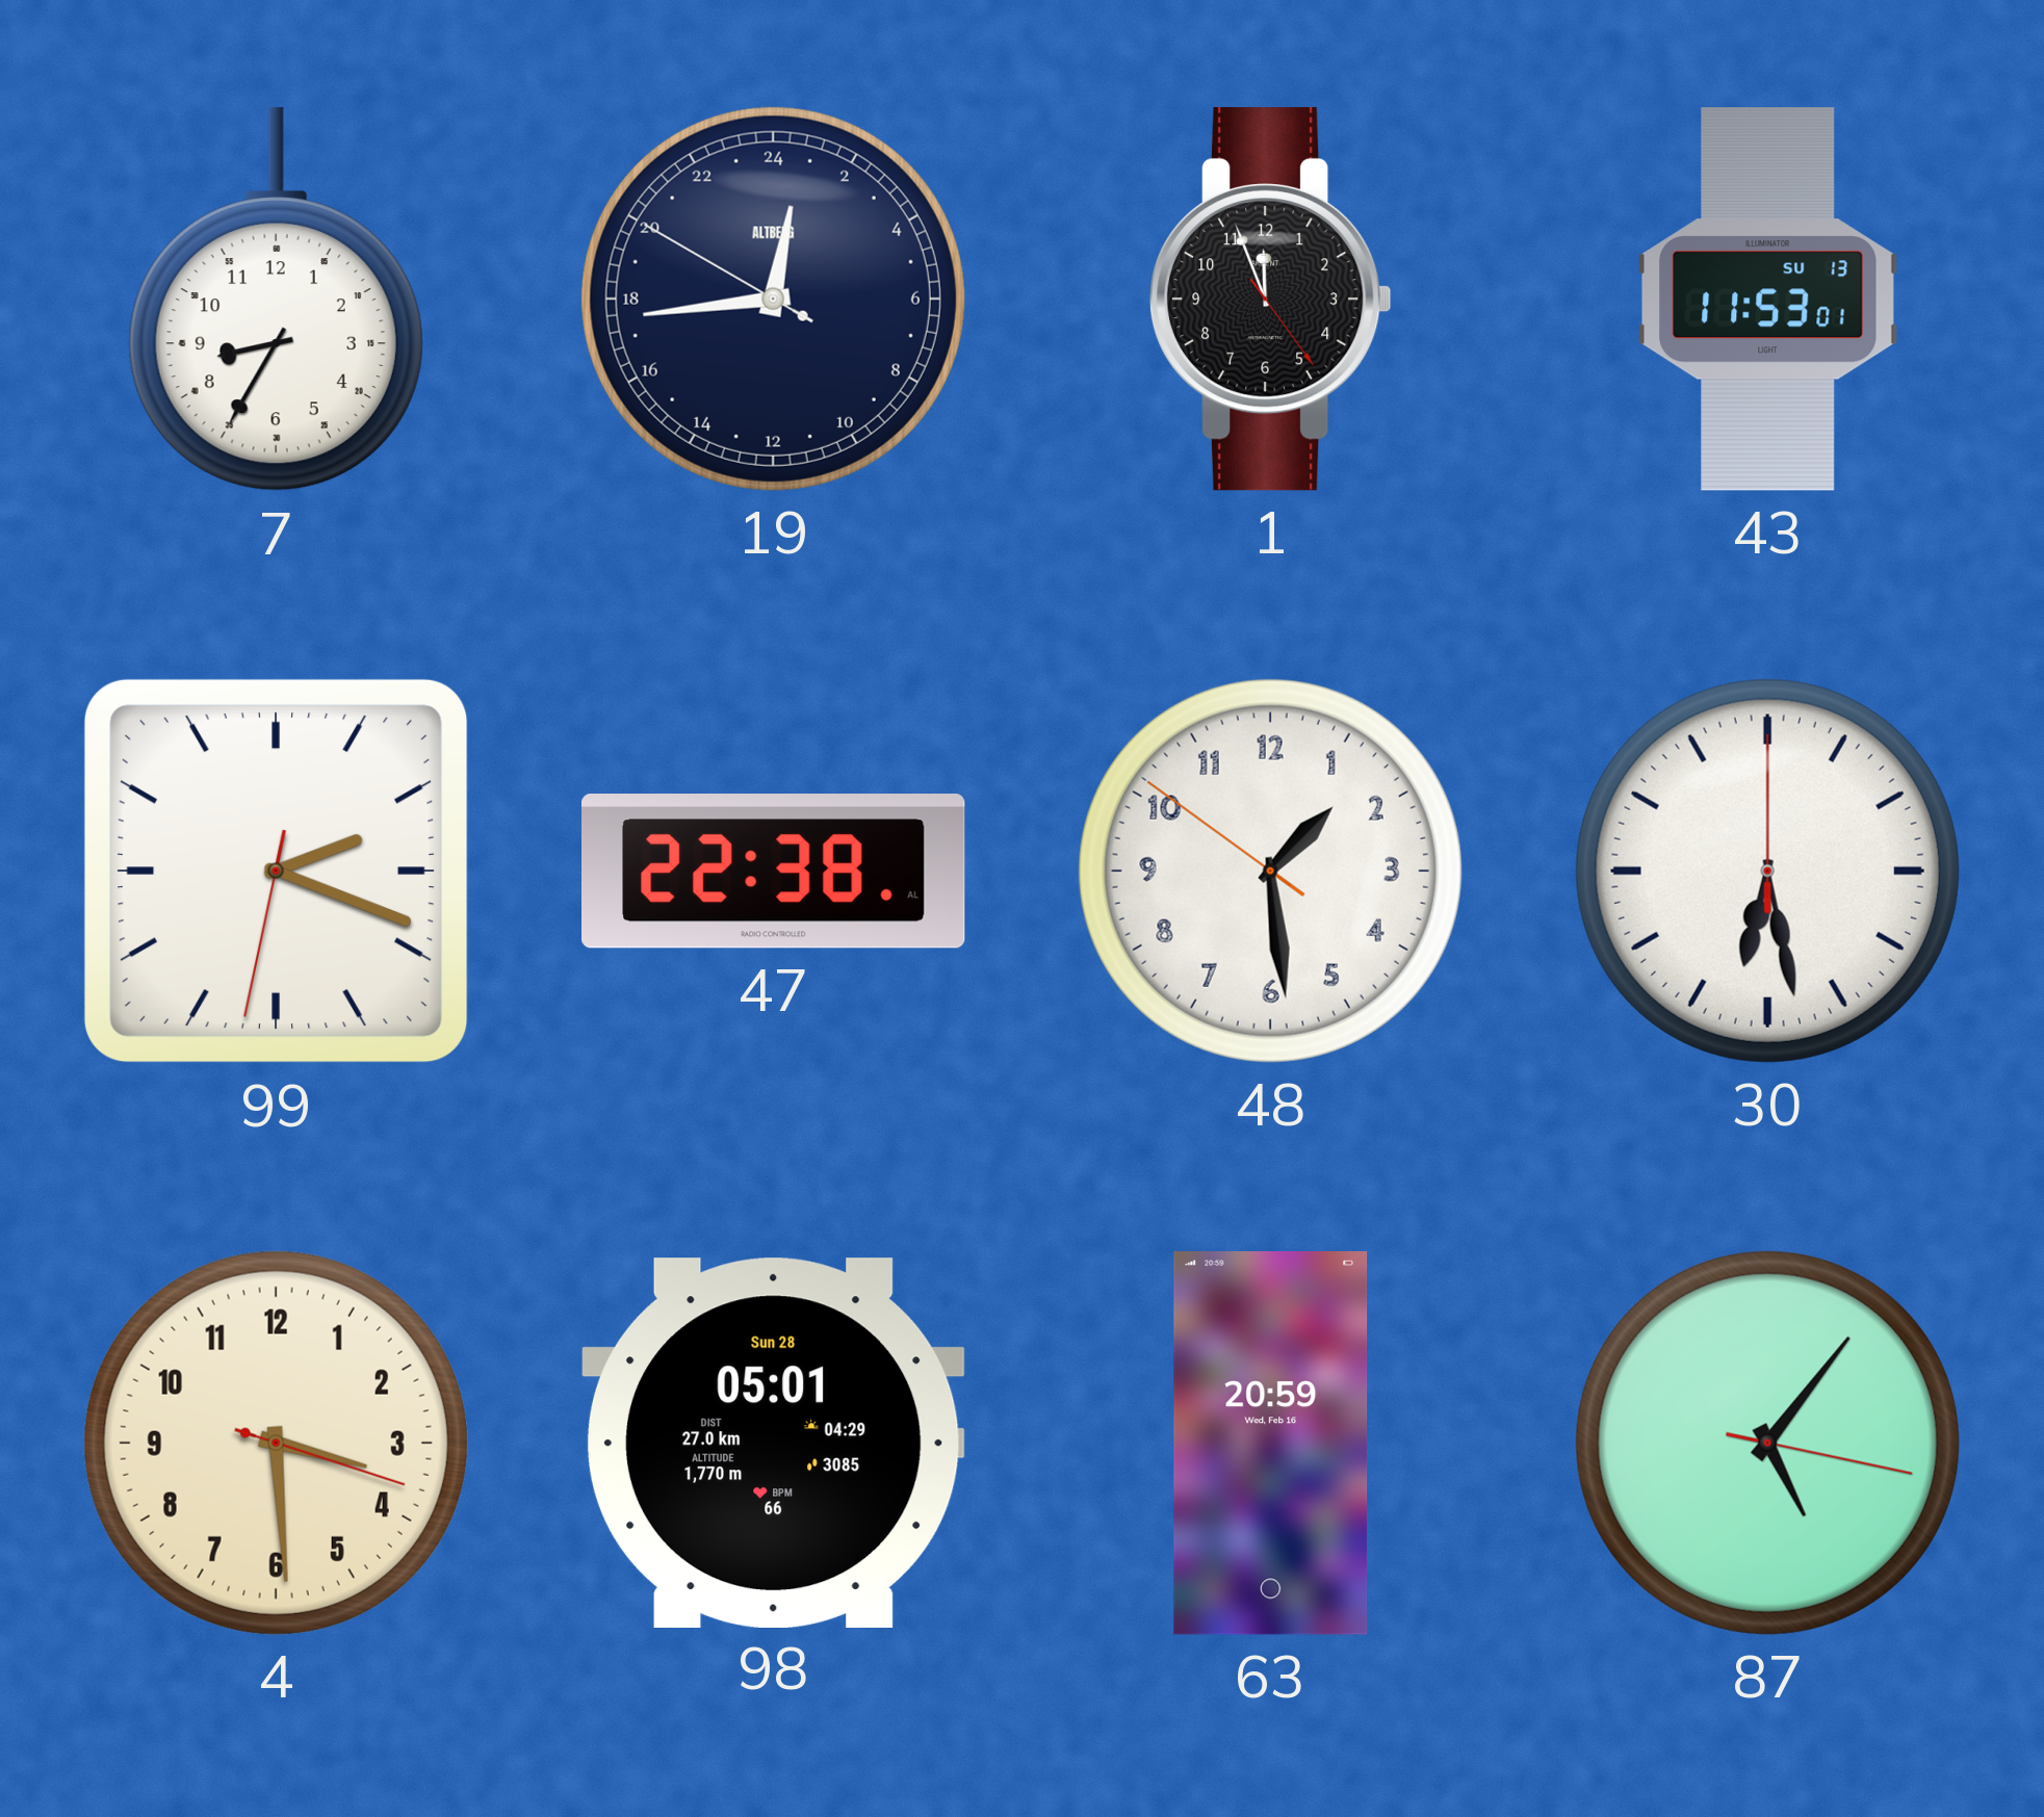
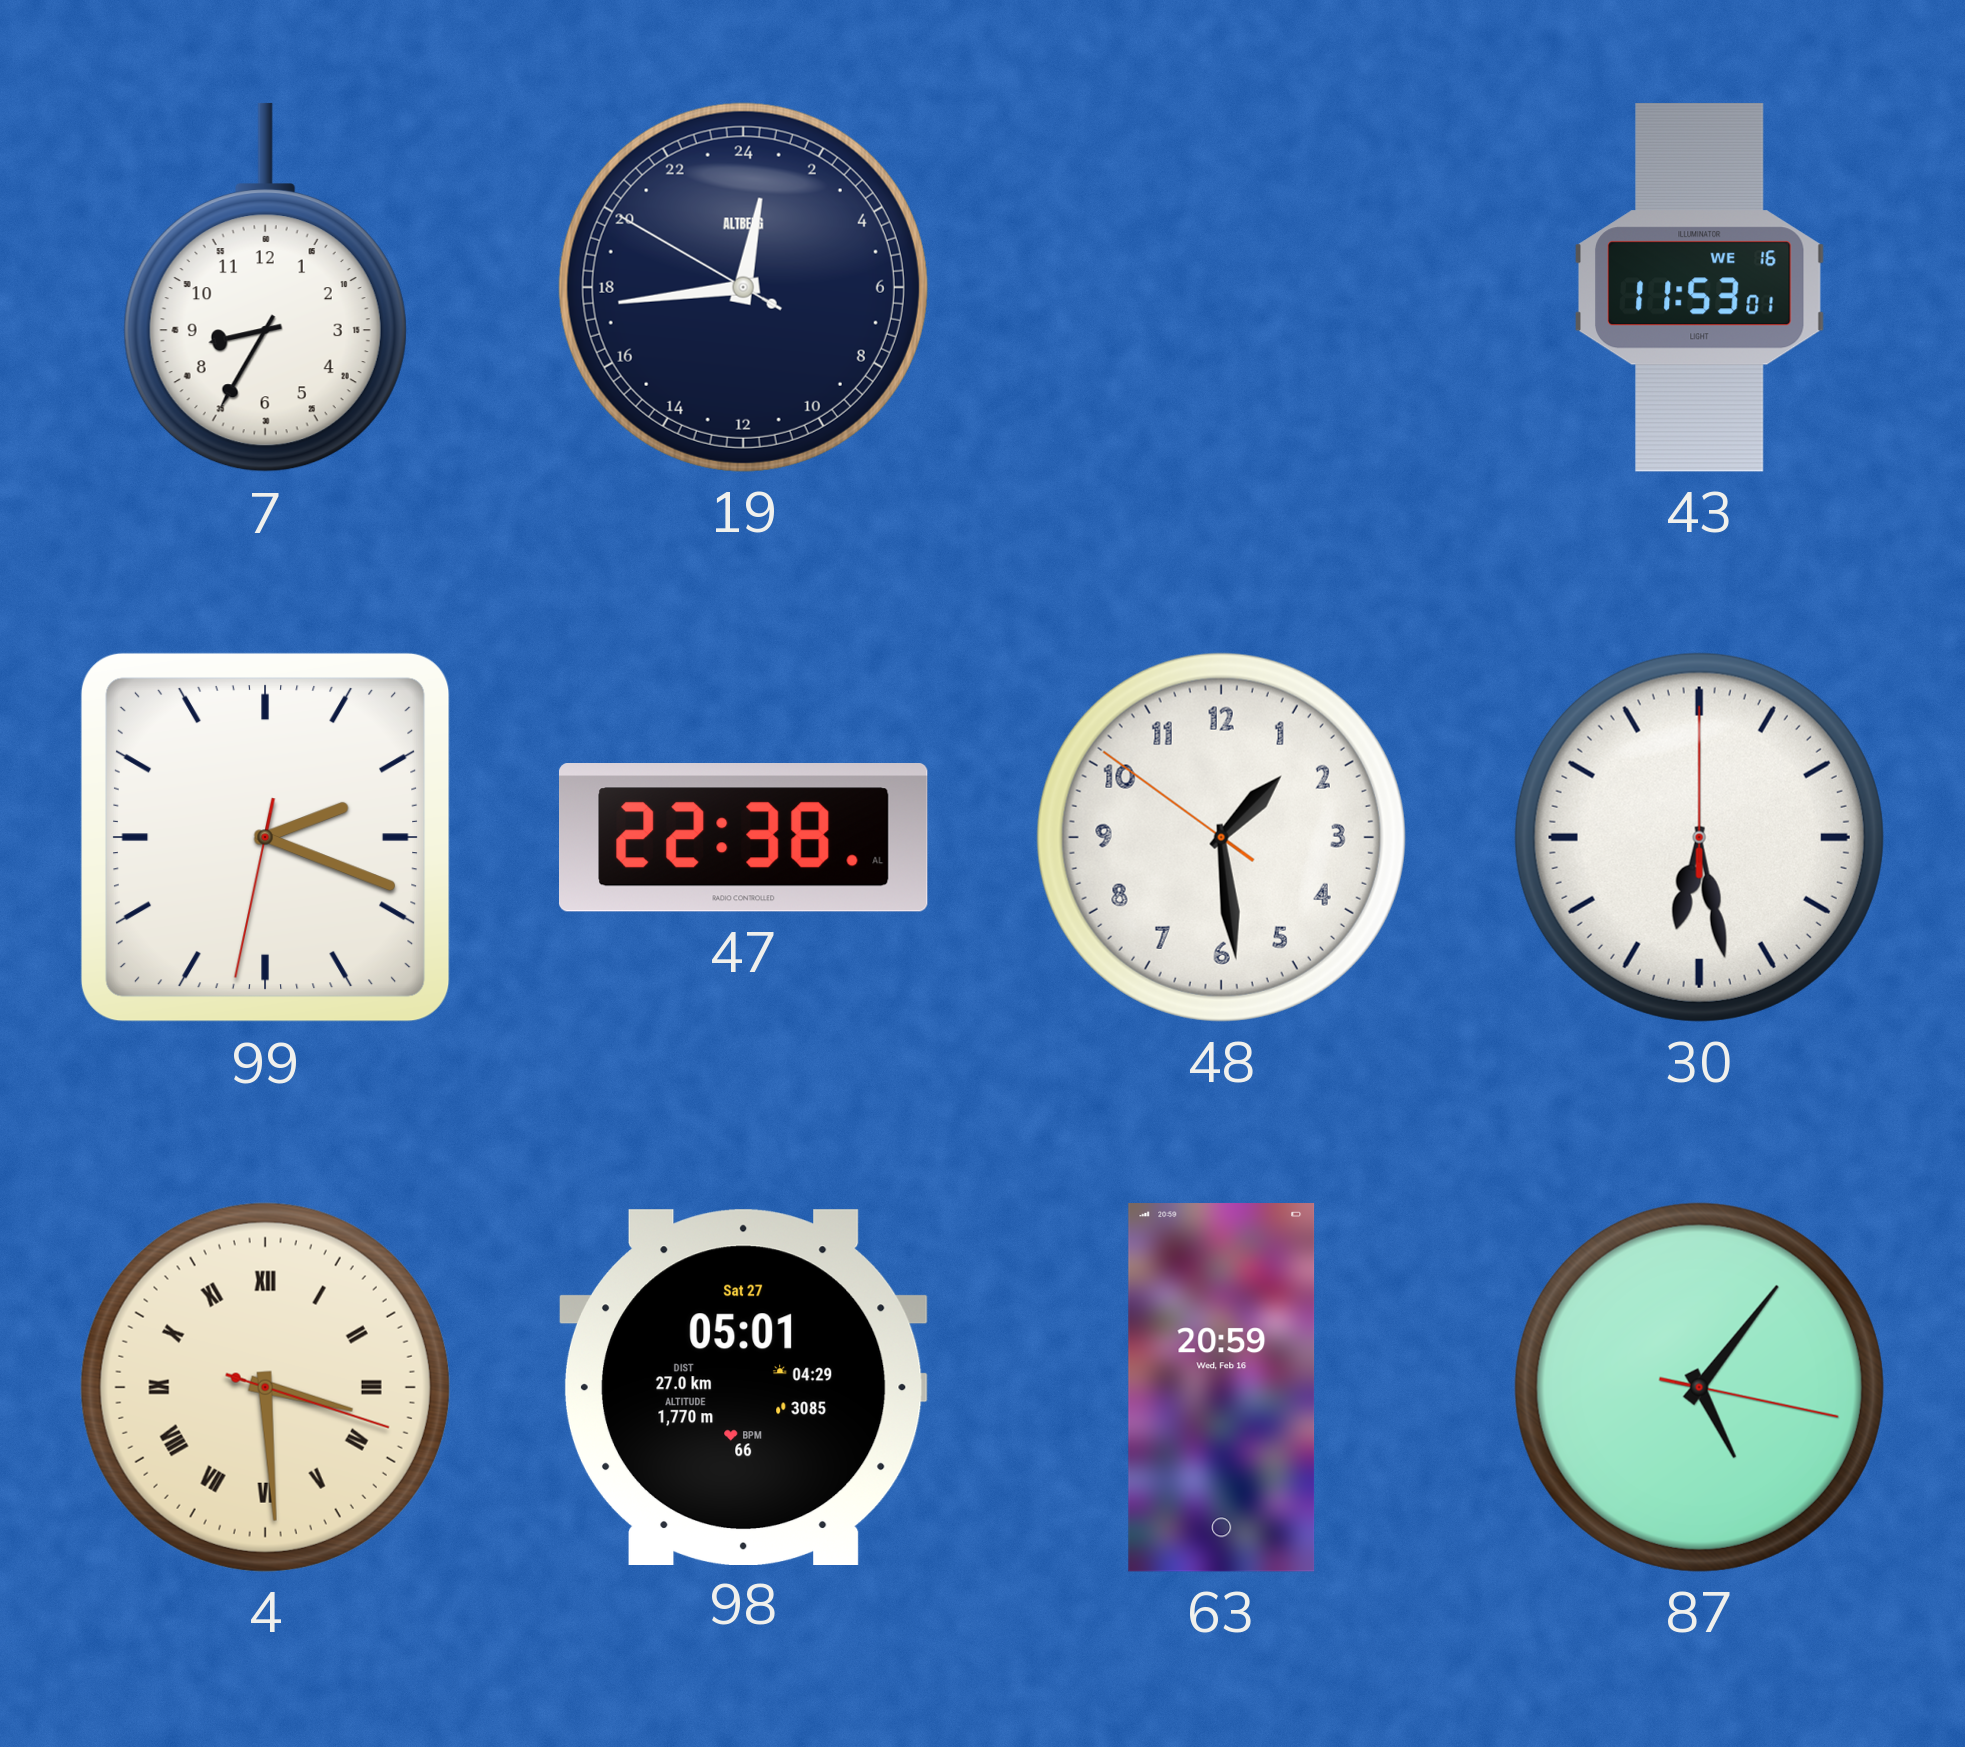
1: 11:56 -> none (1271, 298)
43 date: SU 13 -> WE 16 (1699, 288)
4 numerals: Arabic -> Roman (265, 1387)
98 date: Sun 28 -> Sat 27 (743, 1387)
